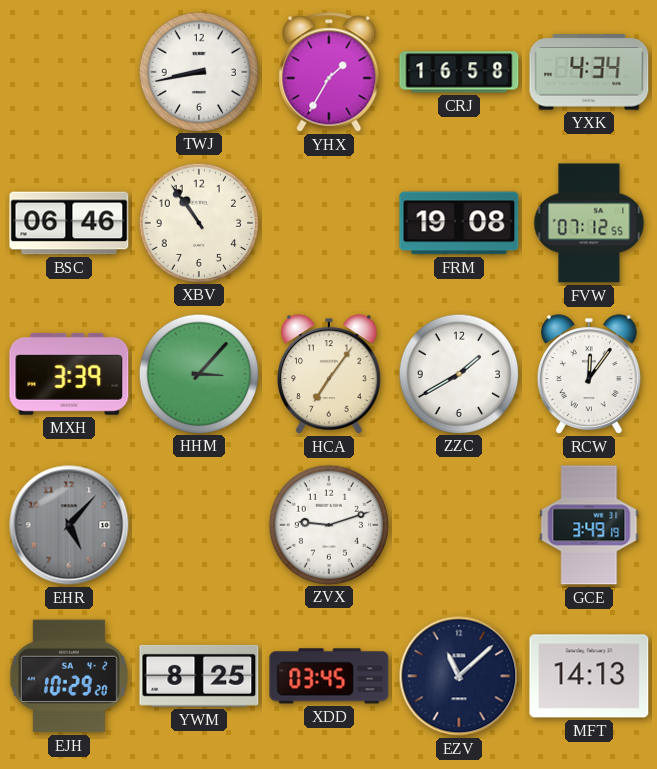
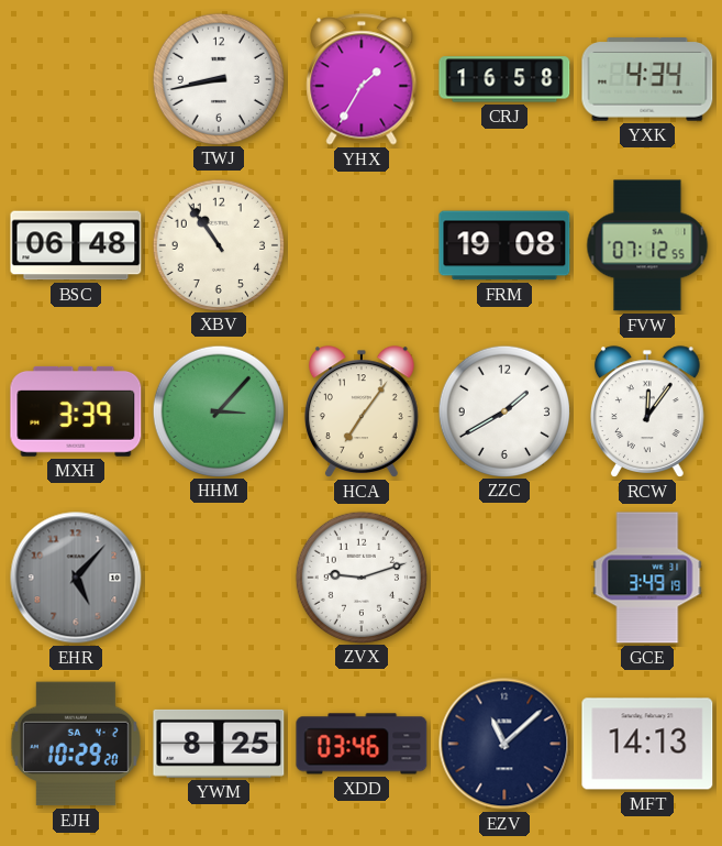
BSC: 06:46 -> 06:48 (76, 245)
XDD: 03:45 -> 03:46 (362, 744)
